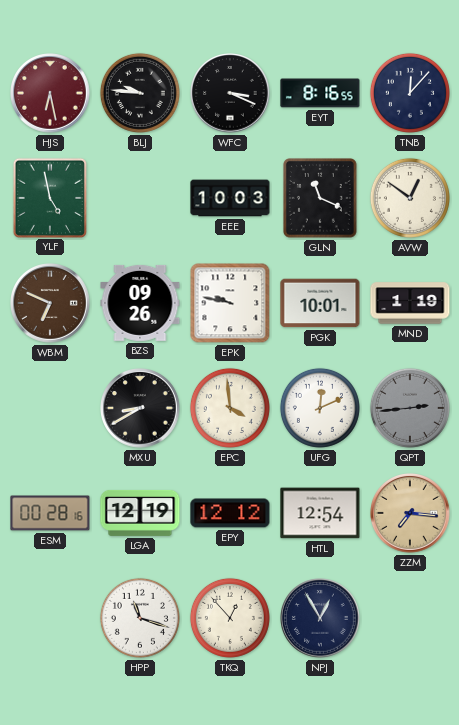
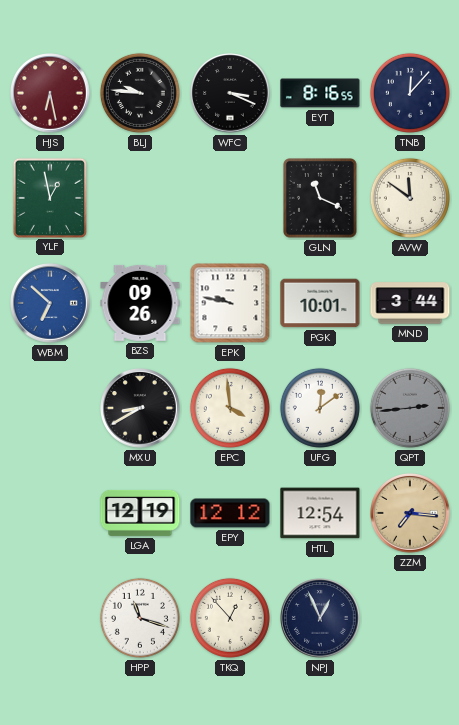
YLF: 4:58 -> 12:58 (50, 197)
EEE: 10:03 -> none (230, 198)
AVW: 12:51 -> 11:51 (410, 198)
WBM: 6:49 -> 6:52 (50, 303)
WBM dial: brown -> blue (50, 303)
MND: 1:19 -> 3:44 (410, 303)
UFG: 12:11 -> 12:09 (320, 408)
ESM: 00:28 -> none (50, 513)
NPJ: 12:55 -> 12:56 (320, 618)
